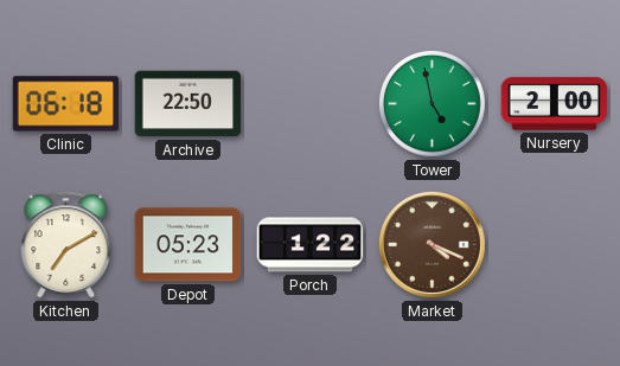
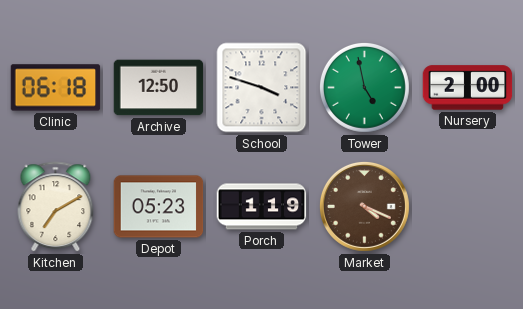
Archive: 22:50 -> 12:50 (159, 88)
School: none -> 3:48 (262, 88)
Porch: 1:22 -> 1:19 (262, 207)
